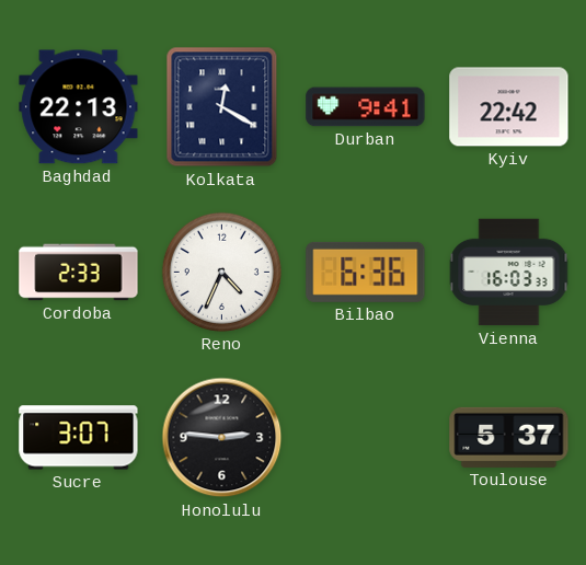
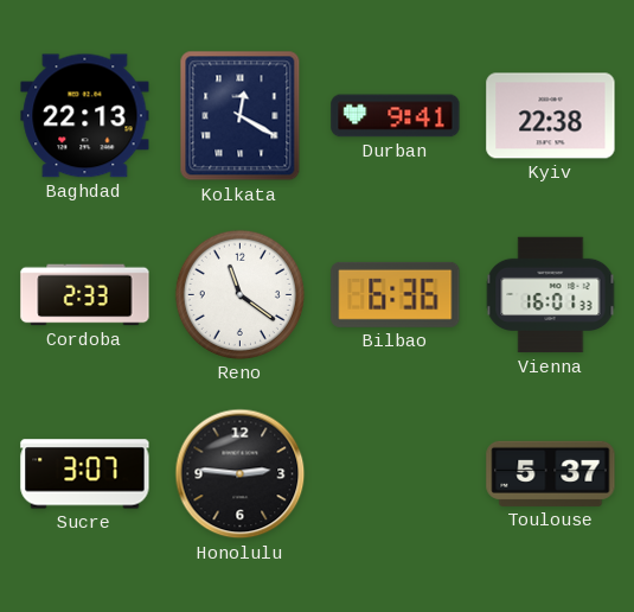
Kyiv: 22:42 -> 22:38 (551, 116)
Reno: 4:34 -> 11:21 (239, 294)
Vienna: 16:03 -> 16:01 (551, 295)
